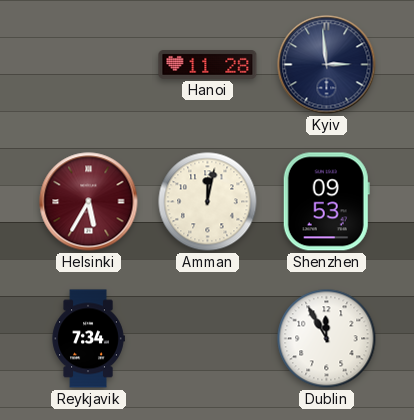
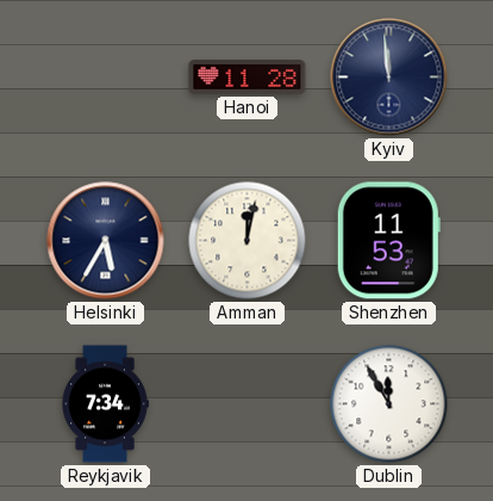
Kyiv: 2:59 -> 11:59 (389, 78)
Helsinki dial: burgundy -> navy (106, 241)
Shenzhen: 09:53 -> 11:53 (388, 241)
